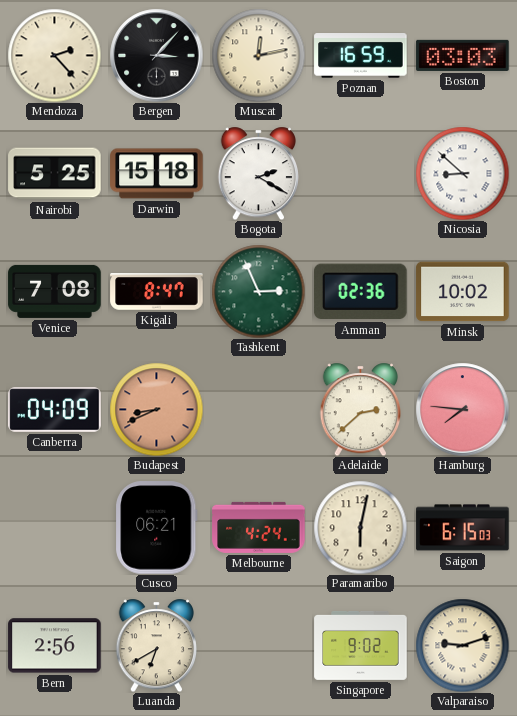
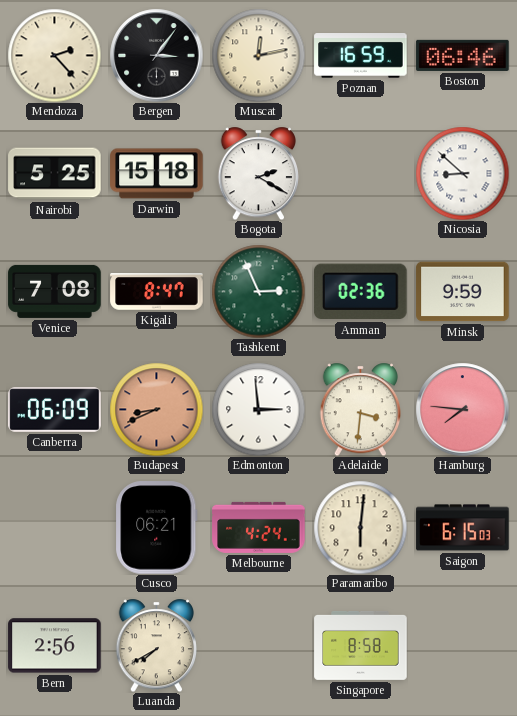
Bergen: 3:07 -> 3:06 (156, 55)
Boston: 03:03 -> 06:46 (463, 55)
Minsk: 10:02 -> 9:59 (463, 292)
Canberra: 04:09 -> 06:09 (55, 410)
Edmonton: none -> 2:59 (258, 409)
Adelaide: 2:38 -> 3:31 (360, 409)
Paramaribo: 6:02 -> 6:01 (360, 527)
Luanda: 6:40 -> 7:40 (156, 645)
Singapore: 9:02 -> 8:58 (361, 646)
Valparaiso: 9:12 -> none (462, 645)
